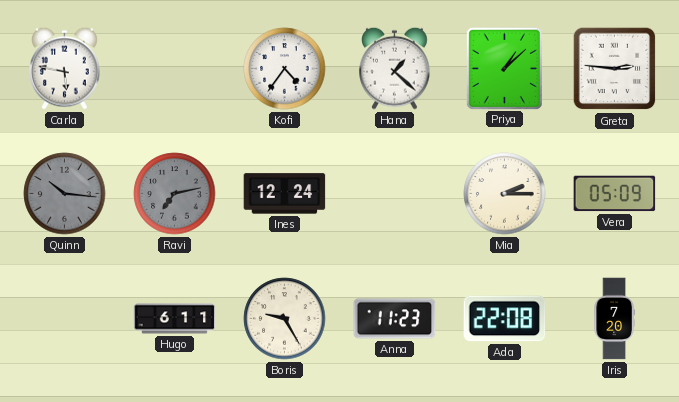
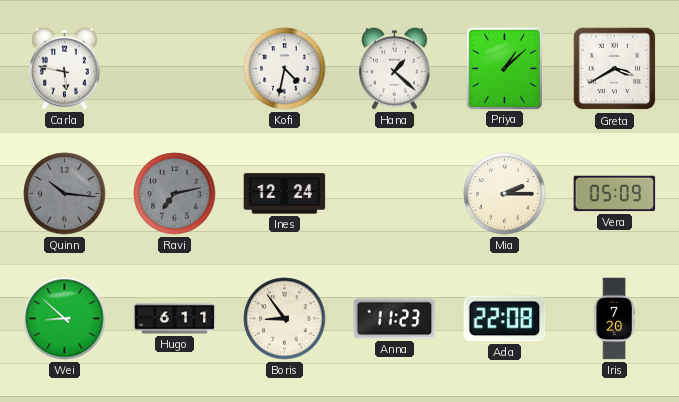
Kofi: 4:36 -> 4:32 (285, 69)
Greta: 2:46 -> 3:40 (615, 69)
Wei: none -> 8:52 (65, 319)
Boris: 9:25 -> 8:54 (285, 319)
